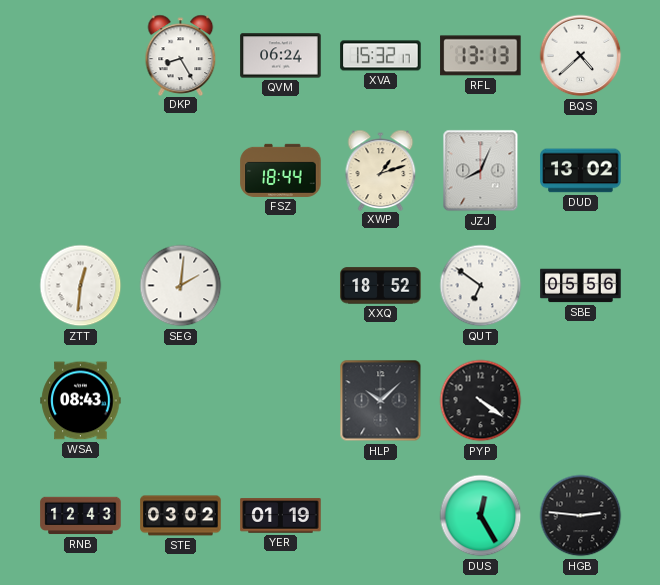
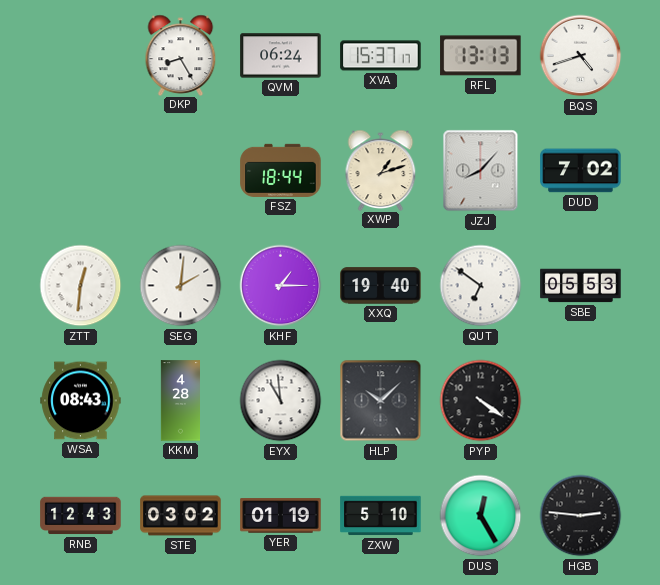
XVA: 15:32 -> 15:37 (381, 56)
BQS: 4:38 -> 4:42 (581, 56)
JZJ: 8:04 -> 8:07 (481, 171)
DUD: 13:02 -> 7:02 (581, 171)
KHF: none -> 1:15 (281, 286)
XXQ: 18:52 -> 19:40 (381, 286)
SBE: 05:56 -> 05:53 (581, 286)
KKM: none -> 4:28 (180, 401)
EYX: none -> 10:59 (281, 401)
ZXW: none -> 5:10 (381, 516)
